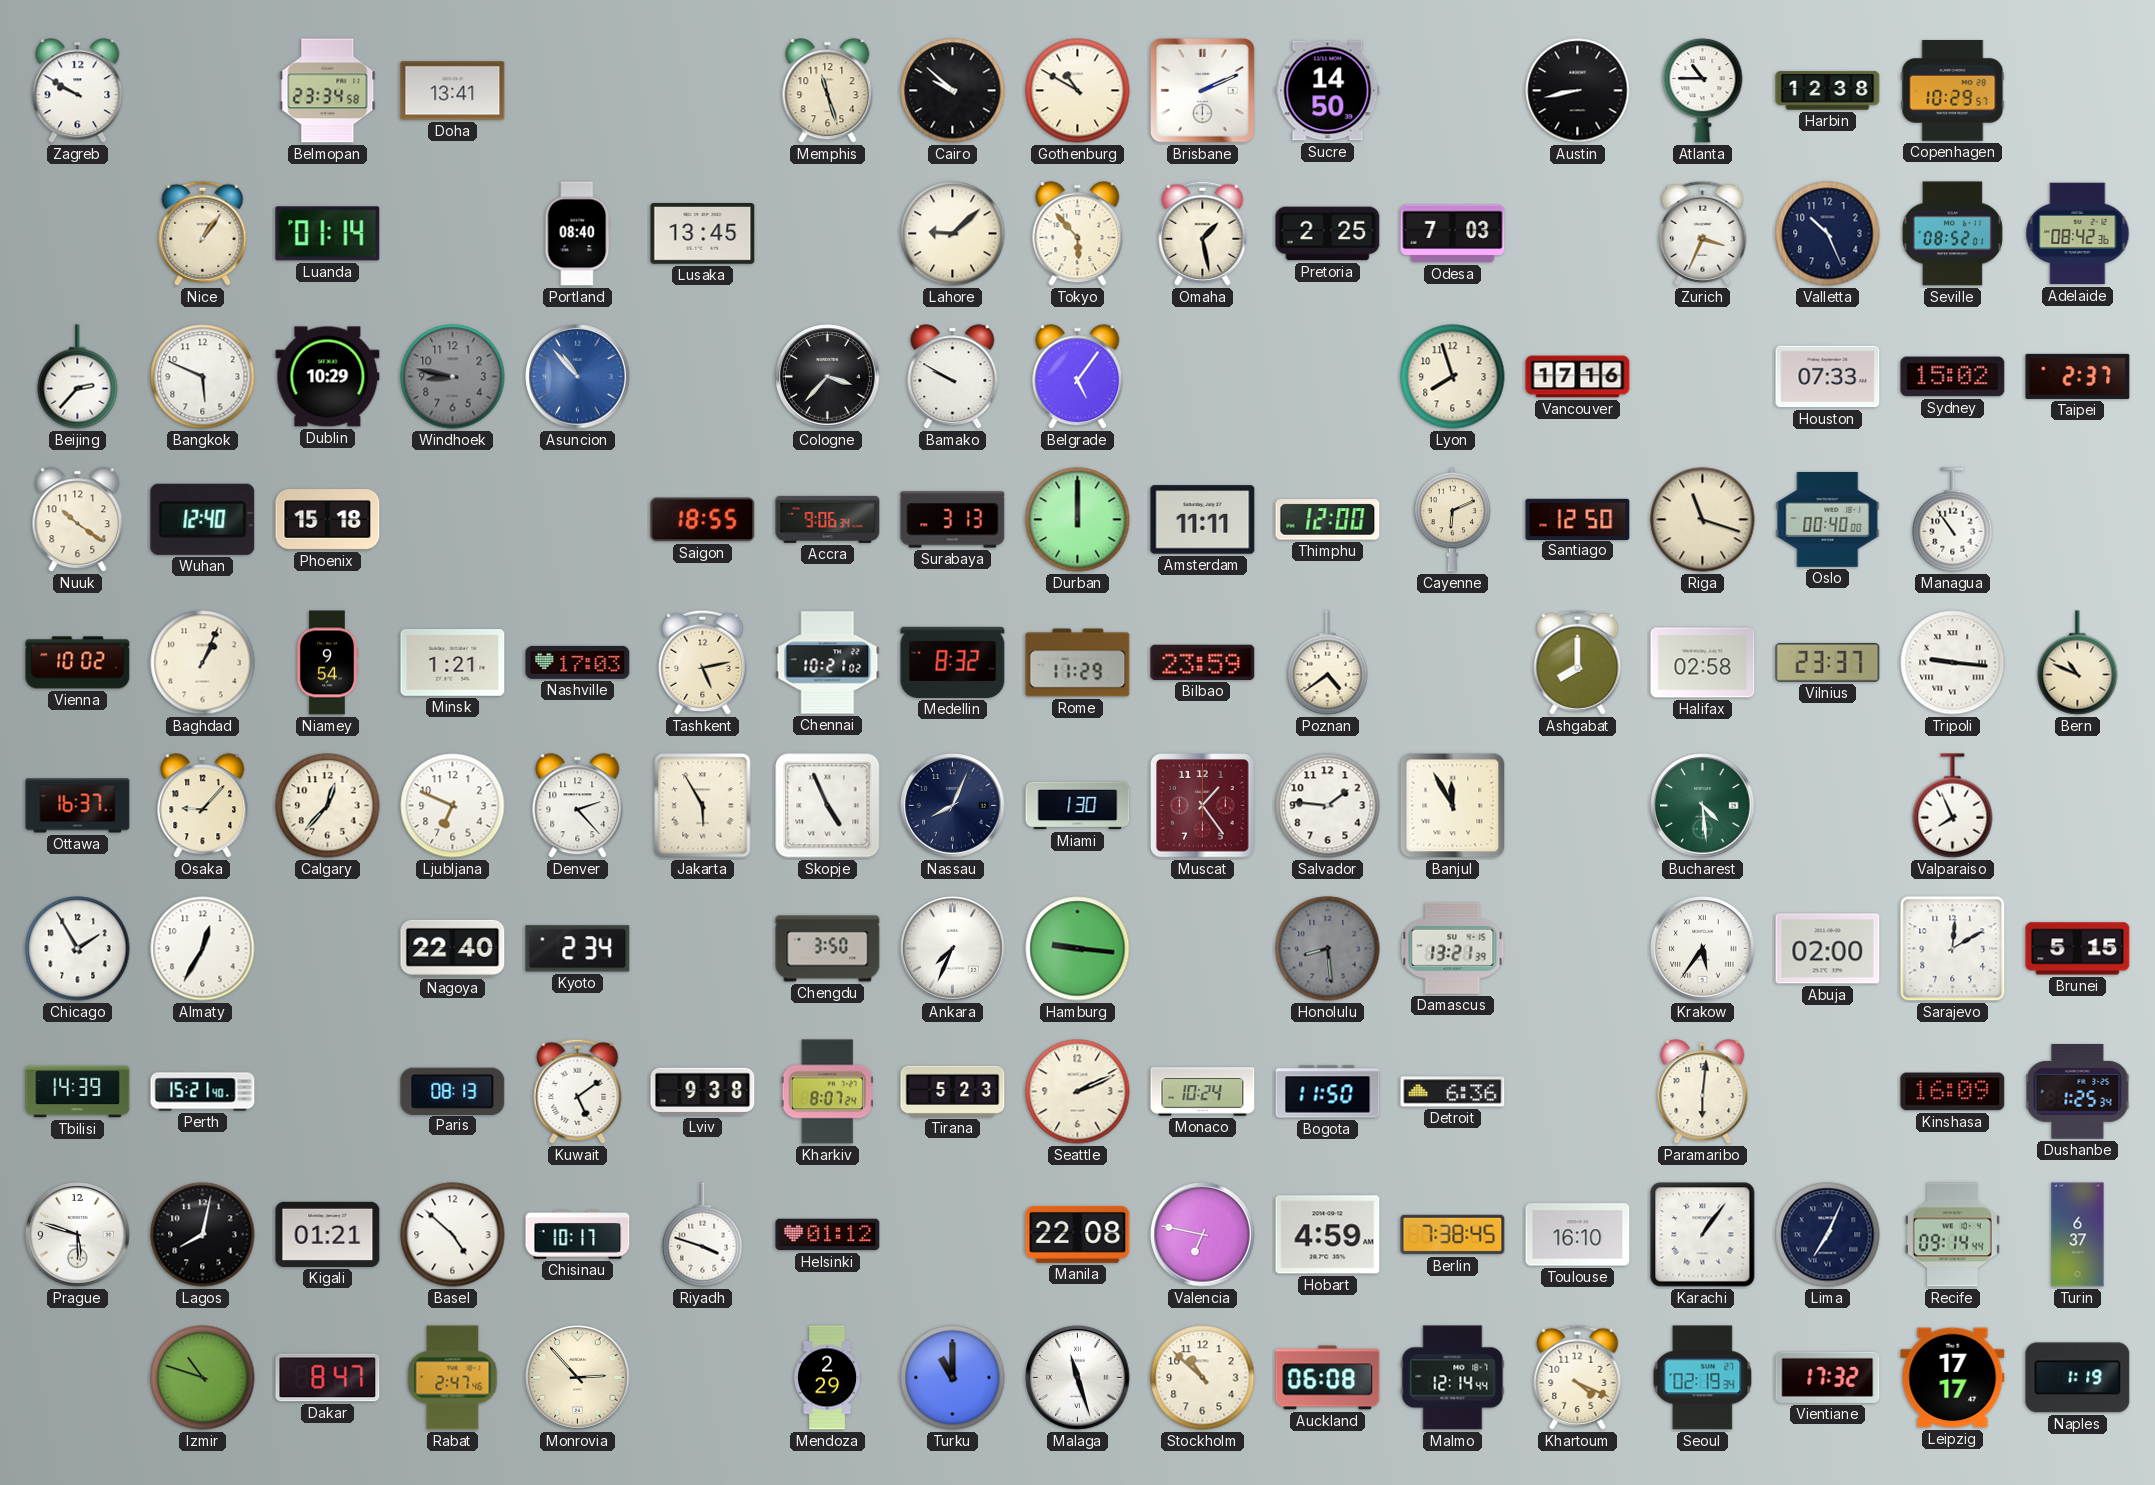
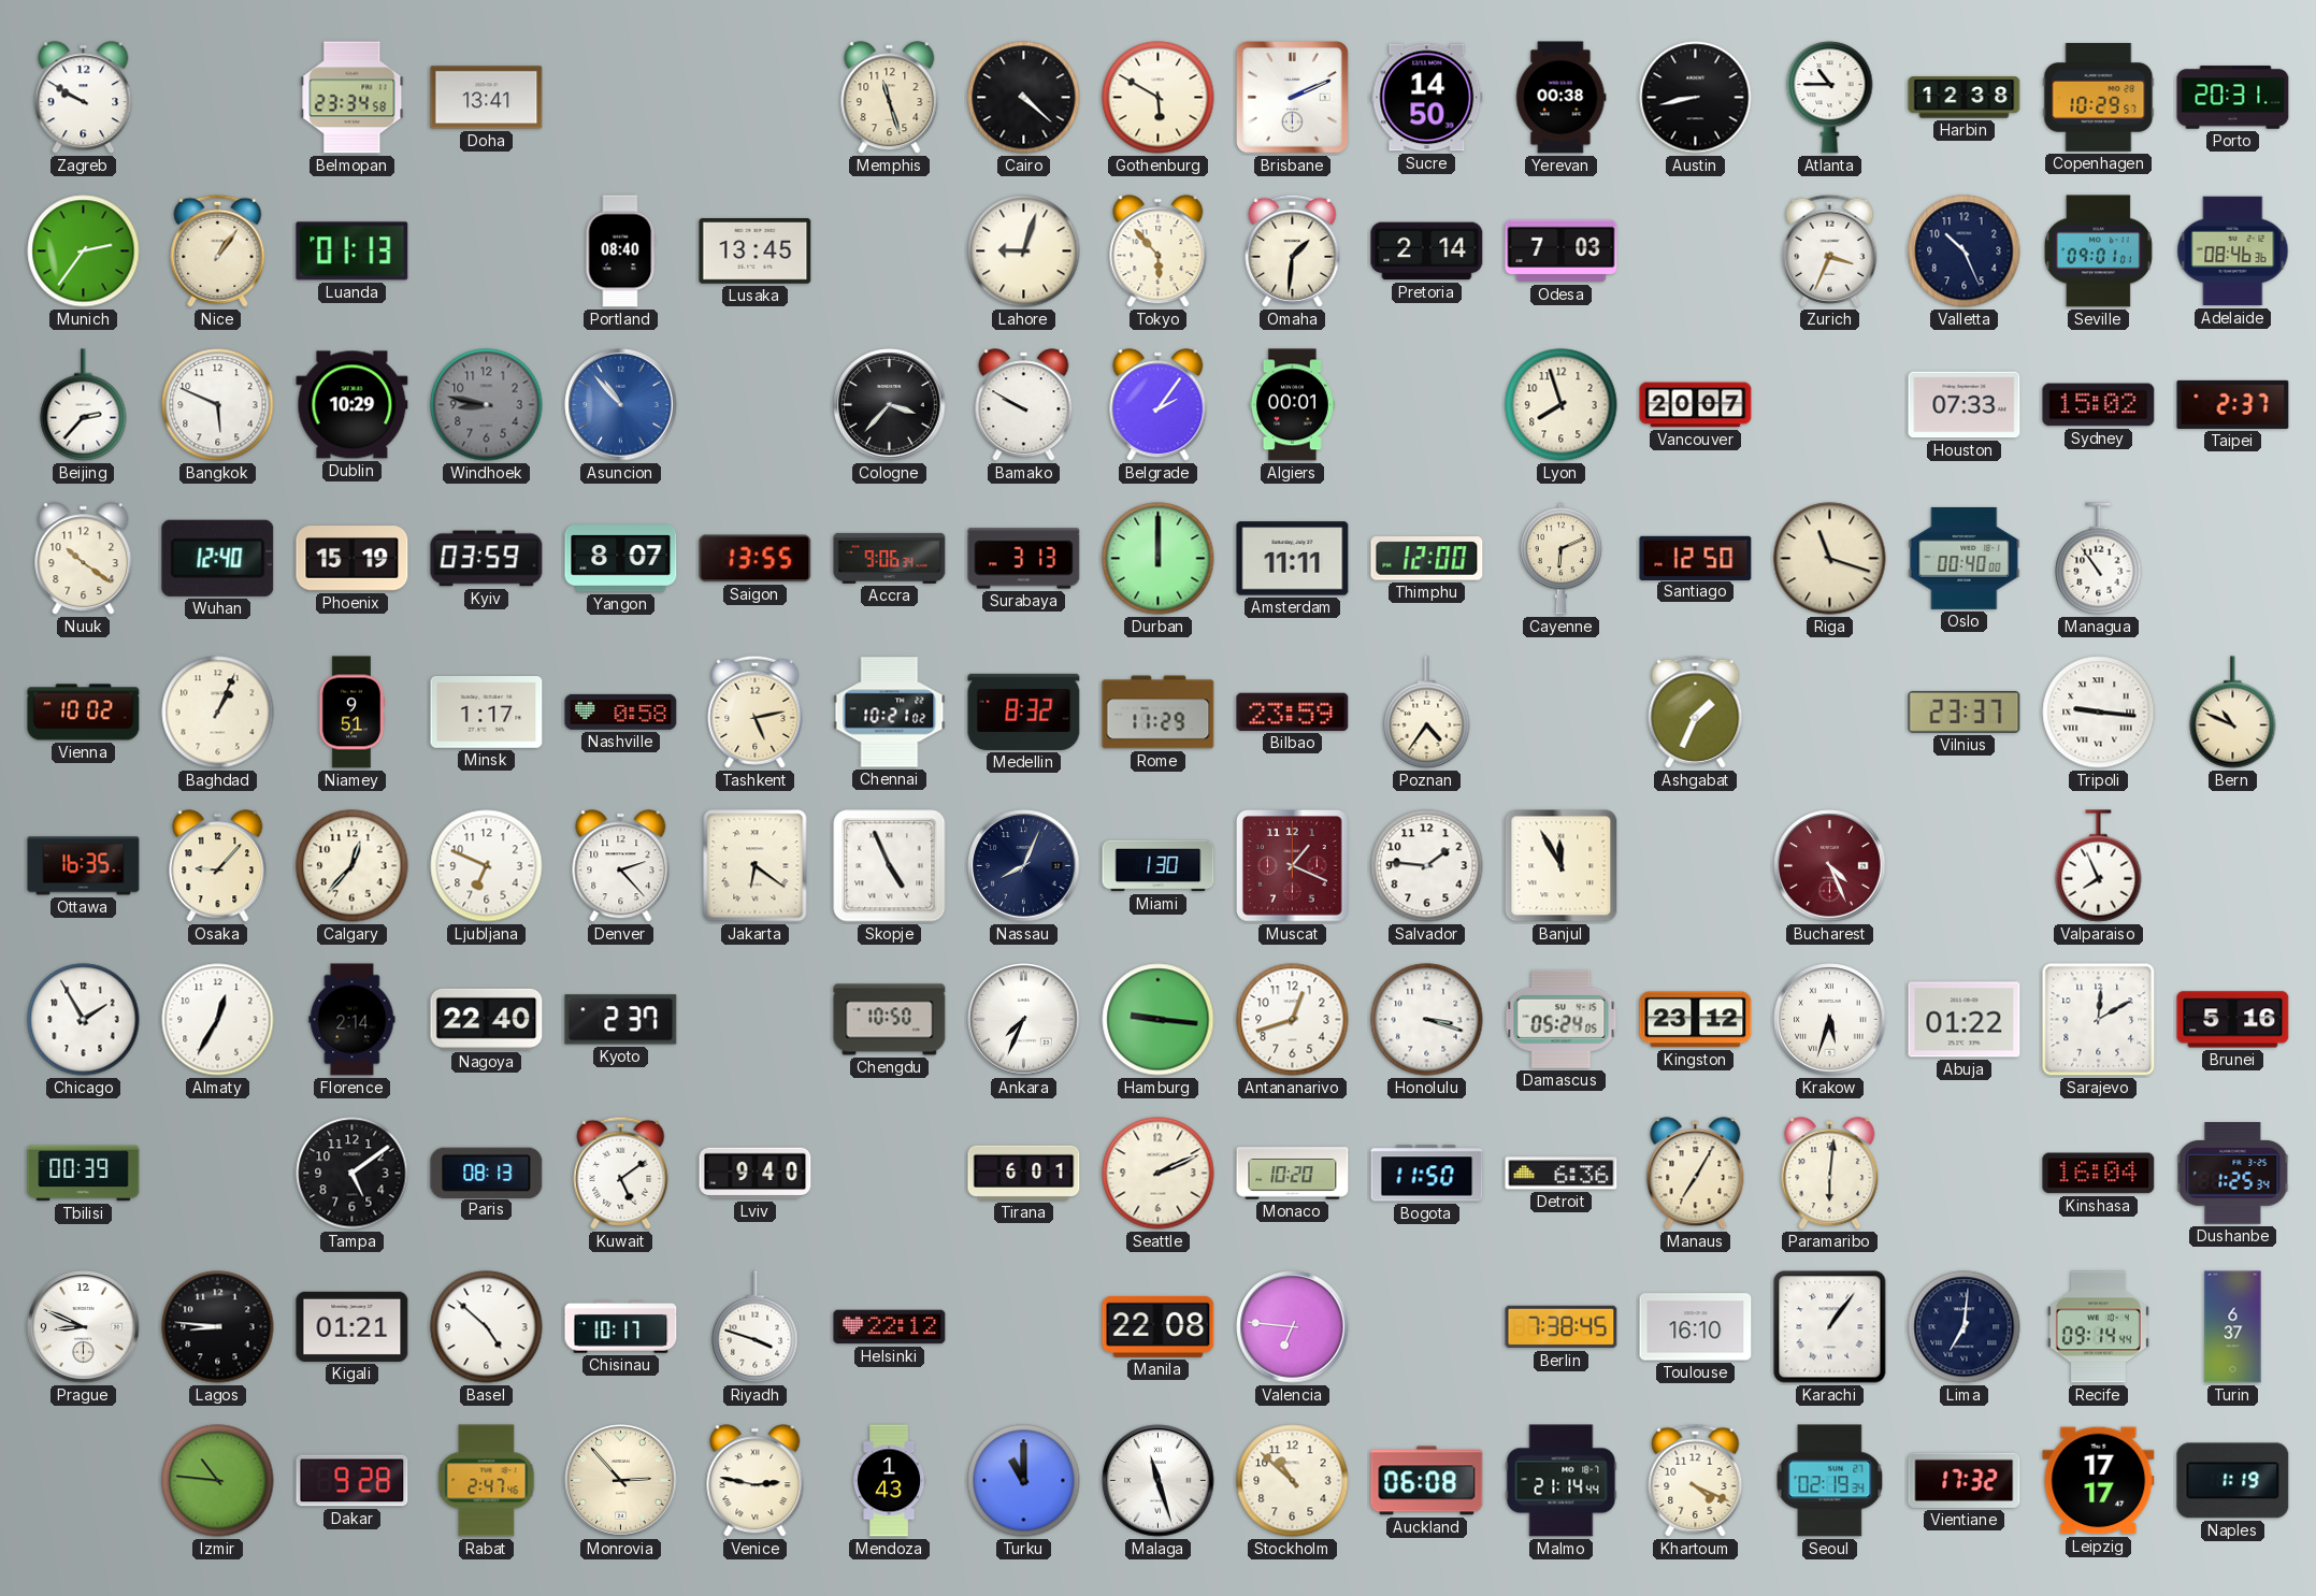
Cairo: 9:52 -> 4:22 (1024, 98)
Gothenburg: 10:50 -> 5:50 (1159, 98)
Yerevan: none -> 00:38 (1560, 98)
Porto: none -> 20:31 (2233, 98)
Munich: none -> 2:36 (84, 251)
Luanda: 01:14 -> 01:13 (353, 251)
Lahore: 9:08 -> 9:03 (1024, 251)
Omaha: 1:28 -> 1:31 (1293, 250)
Pretoria: 2:25 -> 2:14 (1427, 251)
Seville: 08:52 -> 09:01 (2098, 251)
Adelaide: 08:42 -> 08:46 (2233, 251)
Belgrade: 5:06 -> 2:06 (1159, 405)
Algiers: none -> 00:01 (1292, 405)
Vancouver: 17:16 -> 20:07 (1696, 405)
Phoenix: 15:18 -> 15:19 (353, 559)
Kyiv: none -> 03:59 (487, 559)
Yangon: none -> 8:07 (621, 559)
Saigon: 18:55 -> 13:55 (756, 559)
Niamey: 9:54 -> 9:51 (351, 713)
Minsk: 1:21 -> 1:17 (487, 713)
Nashville: 17:03 -> 0:58 (621, 711)
Poznan: 4:39 -> 4:36 (1427, 713)
Ashgabat: 8:00 -> 1:34 (1696, 711)
Halifax: 02:58 -> none (1703, 663)
Ottawa: 16:37 -> 16:35 (84, 866)
Jakarta: 5:55 -> 6:21 (756, 866)
Muscat: 1:24 -> 1:19 (1293, 866)
Bucharest: 4:29 -> 4:26 (1830, 866)
Bucharest dial: green -> burgundy (1830, 866)
Florence: none -> 2:14 (353, 1020)
Kyoto: 2:34 -> 2:37 (621, 1020)
Chengdu: 3:50 -> 10:50 (890, 1020)
Antananarivo: none -> 12:42 (1293, 1020)
Honolulu: 8:29 -> 3:18 (1427, 1020)
Honolulu dial: grey -> white (1427, 1020)
Damascus: 13:21 -> 05:24 (1562, 1019)
Kingston: none -> 23:12 (1696, 1020)
Krakow: 5:36 -> 5:33 (1830, 1020)
Abuja: 02:00 -> 01:22 (1965, 1020)
Brunei: 5:15 -> 5:16 (2233, 1020)
Tbilisi: 14:39 -> 00:39 (84, 1174)
Perth: 15:21 -> none (203, 1092)
Tampa: none -> 5:09 (353, 1174)
Lviv: 9:38 -> 9:40 (756, 1174)
Kharkiv: 8:07 -> none (827, 1092)
Tirana: 5:23 -> 6:01 (1024, 1173)
Monaco: 10:24 -> 10:20 (1293, 1174)
Manaus: none -> 7:05 (1696, 1174)
Kinshasa: 16:09 -> 16:04 (2099, 1174)
Prague: 5:48 -> 8:49 (84, 1327)
Lagos: 8:02 -> 8:46 (218, 1327)
Helsinki: 01:12 -> 22:12 (890, 1327)
Valencia: 6:47 -> 6:46 (1293, 1327)
Hobart: 4:59 -> none (1328, 1235)
Lima: 7:04 -> 7:01 (1965, 1327)
Izmir: 10:48 -> 10:46 (218, 1481)
Dakar: 8:47 -> 9:28 (353, 1481)
Venice: none -> 2:47 (756, 1481)
Mendoza: 2:29 -> 1:43 (890, 1481)
Malmo: 12:14 -> 21:14 (1562, 1481)
